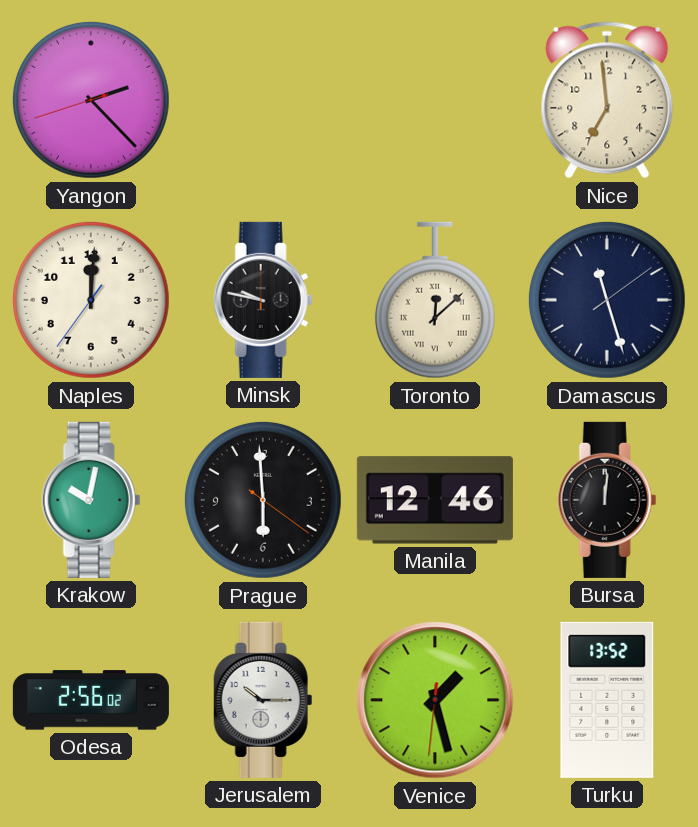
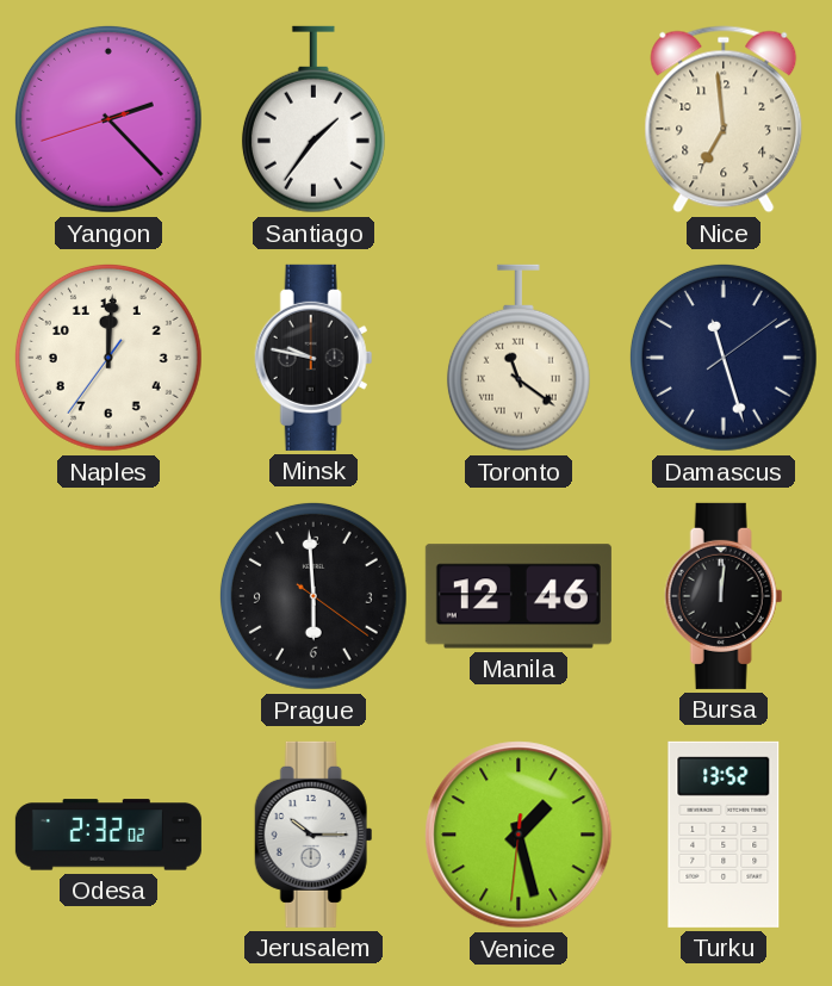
Santiago: none -> 1:36 (313, 119)
Toronto: 12:08 -> 11:21 (519, 358)
Krakow: 10:02 -> none (91, 500)
Odesa: 2:56 -> 2:32 (108, 835)
